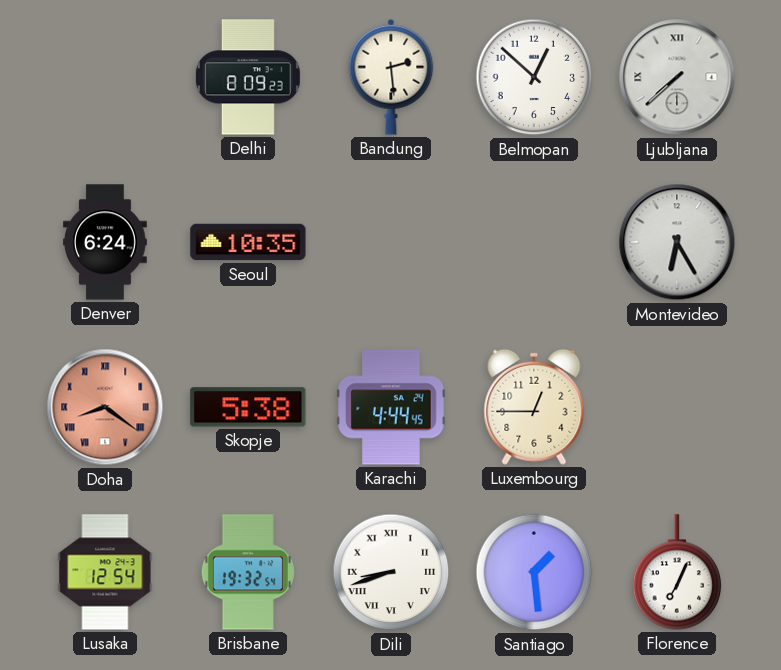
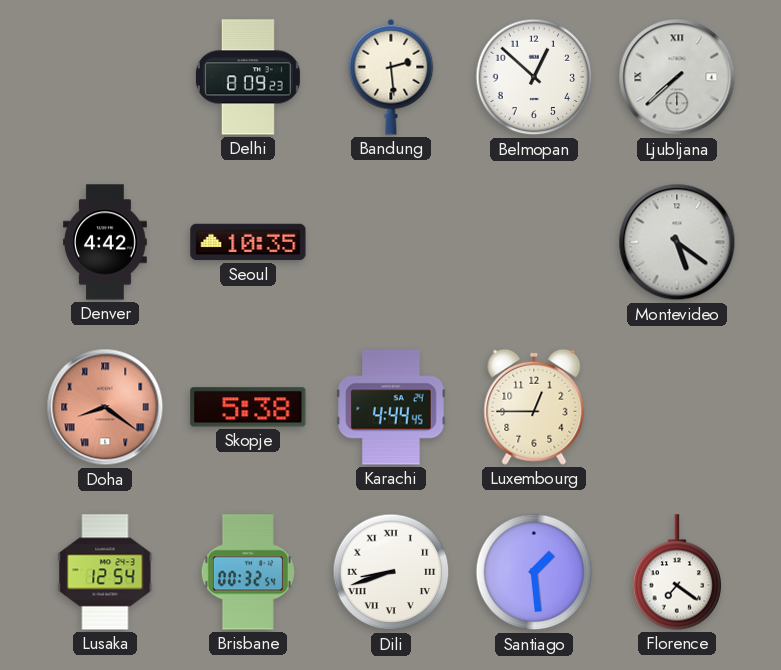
Denver: 6:24 -> 4:42 (106, 242)
Montevideo: 6:25 -> 5:21 (677, 242)
Brisbane: 19:32 -> 00:32 (248, 572)
Florence: 7:04 -> 7:21 (677, 572)
